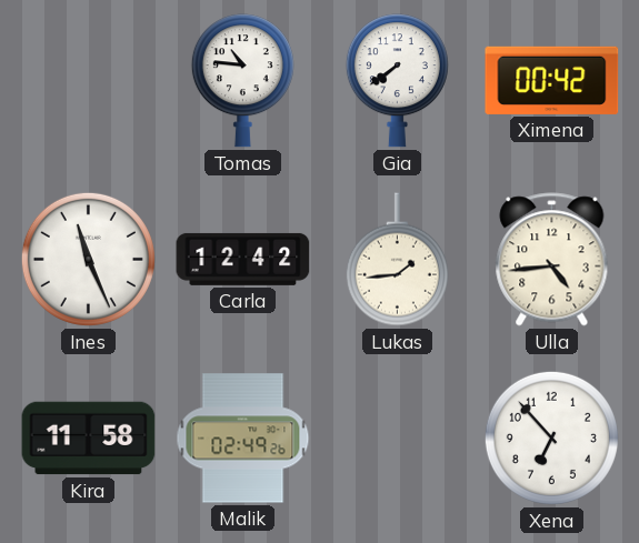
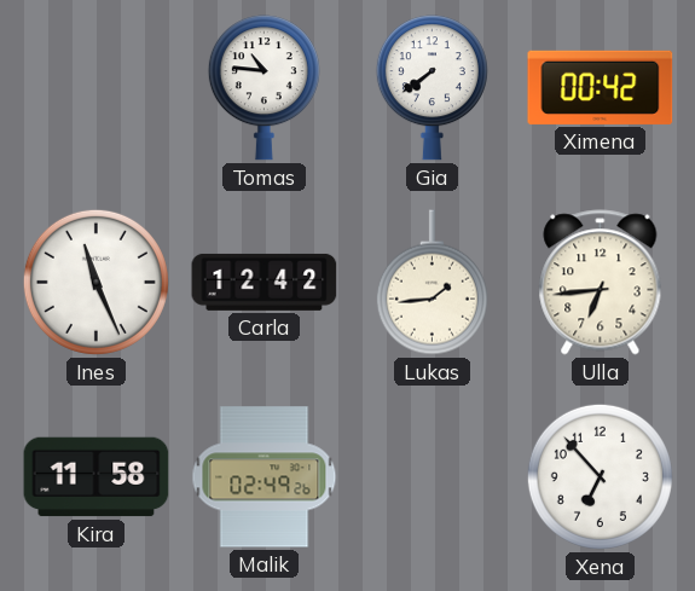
Ulla: 4:44 -> 6:44 (601, 283)
